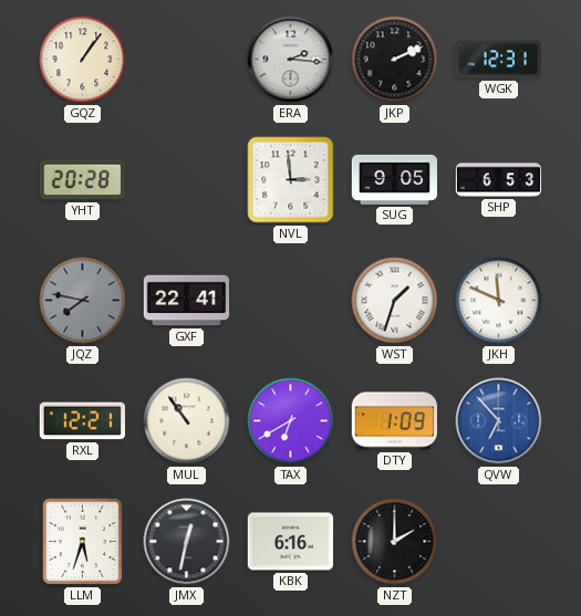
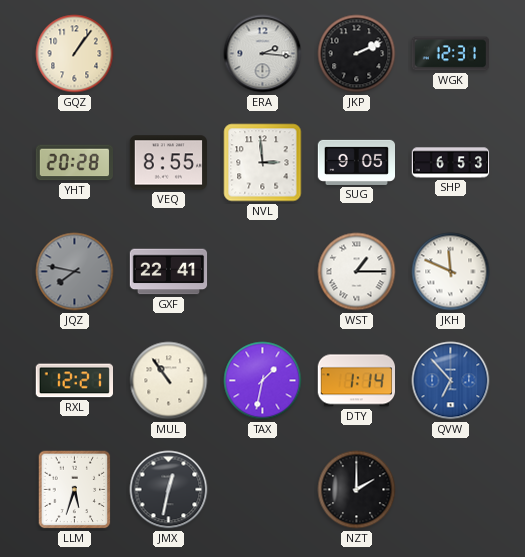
VEQ: none -> 8:55 (169, 163)
WST: 1:33 -> 1:15 (357, 272)
TAX: 6:40 -> 1:32 (263, 381)
DTY: 1:09 -> 1:14 (356, 381)
KBK: 6:16 -> none (291, 542)
